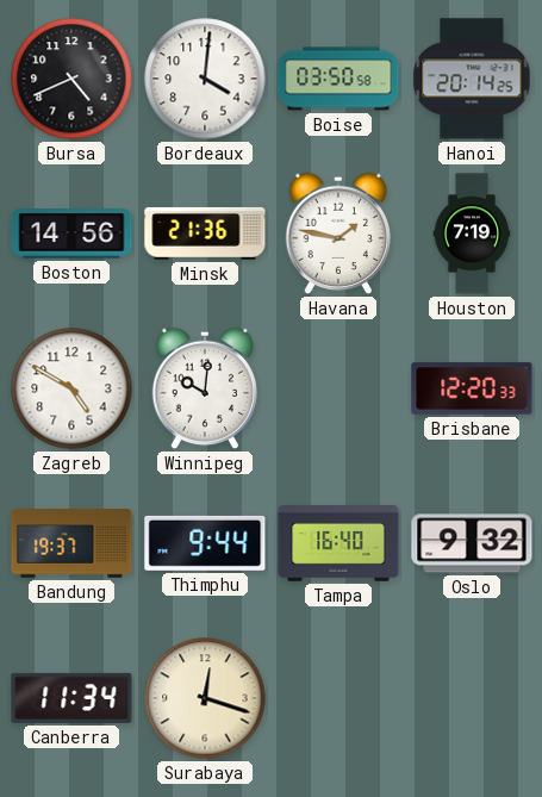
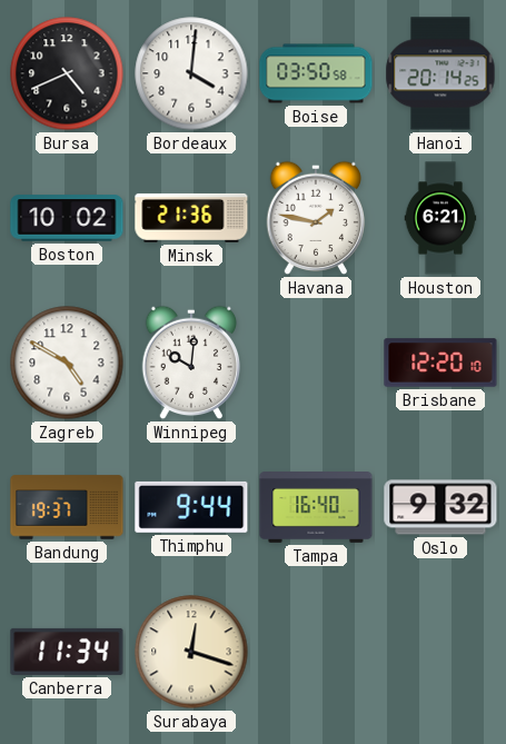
Boston: 14:56 -> 10:02 (67, 218)
Houston: 7:19 -> 6:21 (440, 218)
Brisbane: 12:20:33 -> 12:20:10 (440, 363)
